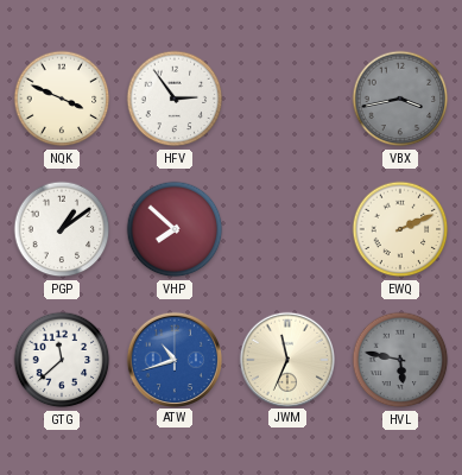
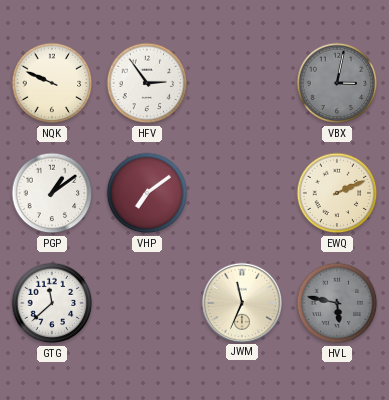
NQK: 3:49 -> 9:49 (52, 83)
VBX: 3:43 -> 3:02 (337, 83)
VHP: 7:52 -> 7:09 (147, 193)
ATW: 10:42 -> none (173, 359)
